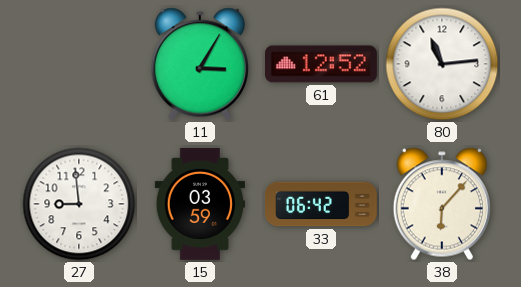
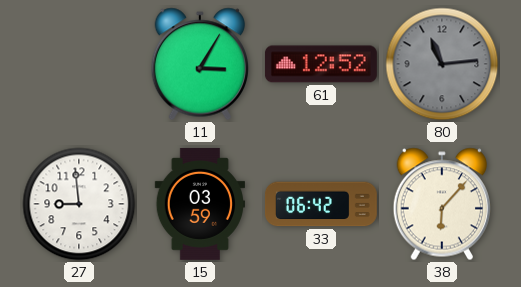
80 dial: white -> grey (442, 64)
